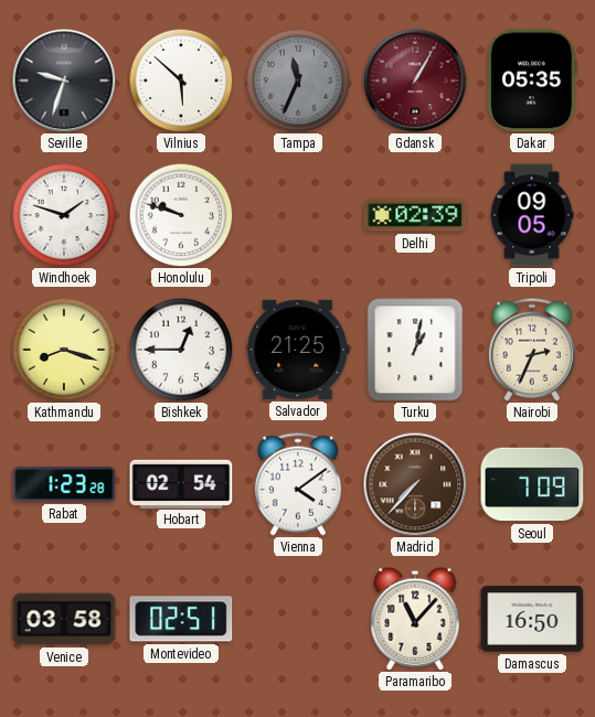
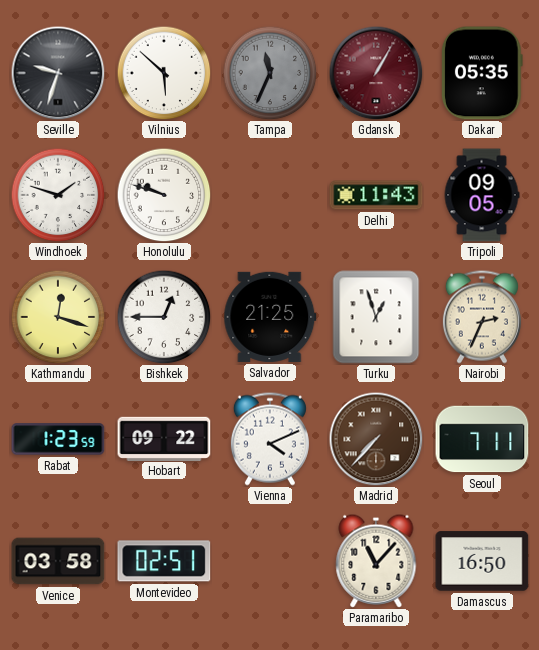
Delhi: 02:39 -> 11:43 (376, 195)
Kathmandu: 8:18 -> 12:18 (58, 317)
Turku: 1:02 -> 12:57 (376, 317)
Rabat: 1:23:28 -> 1:23:59 (58, 439)
Hobart: 02:54 -> 09:22 (164, 438)
Vienna: 4:09 -> 4:11 (270, 439)
Seoul: 7:09 -> 7:11 (482, 439)
